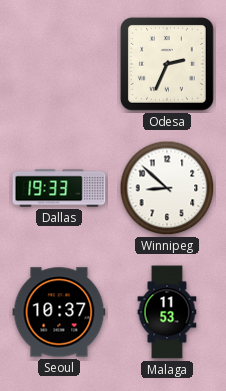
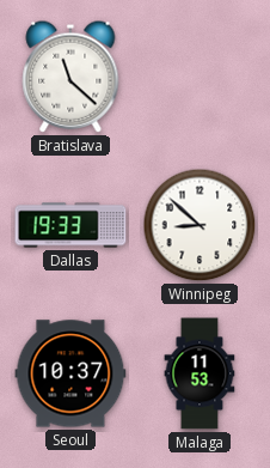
Bratislava: none -> 11:22 (70, 77)
Odesa: 2:34 -> none (167, 64)
